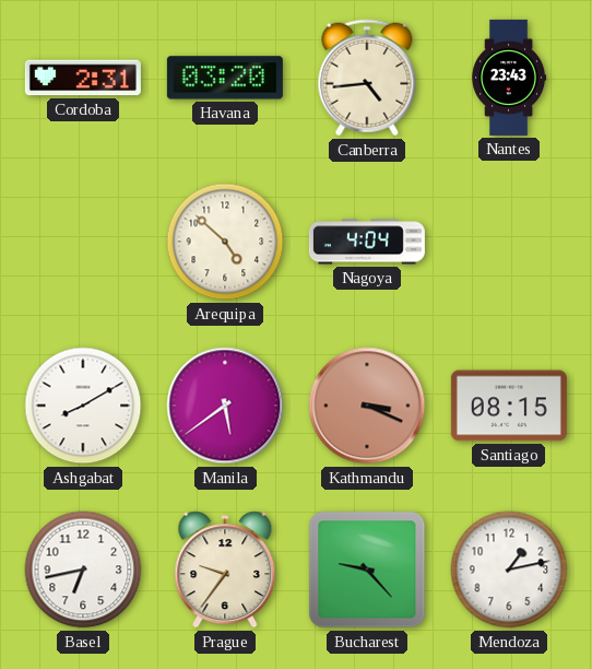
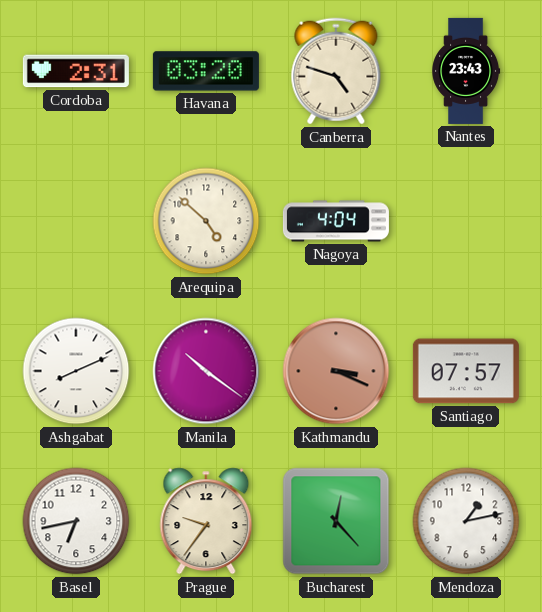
Canberra: 4:44 -> 4:48 (336, 71)
Ashgabat: 8:10 -> 8:11 (76, 371)
Manila: 5:39 -> 10:21 (206, 371)
Santiago: 08:15 -> 07:57 (466, 371)
Bucharest: 9:23 -> 12:23 (336, 521)
